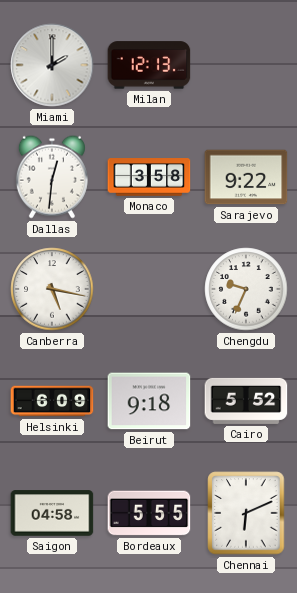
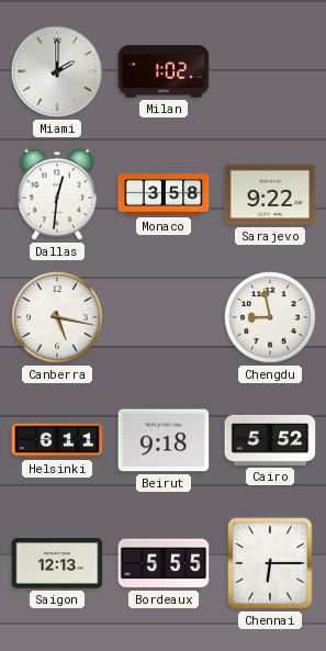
Milan: 12:13 -> 1:02 (164, 71)
Chengdu: 9:34 -> 8:58 (270, 317)
Helsinki: 6:09 -> 6:11 (57, 440)
Saigon: 04:58 -> 12:13 (57, 563)
Chennai: 6:11 -> 6:15 (270, 563)
